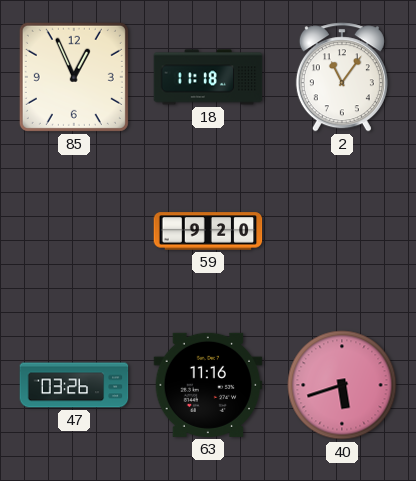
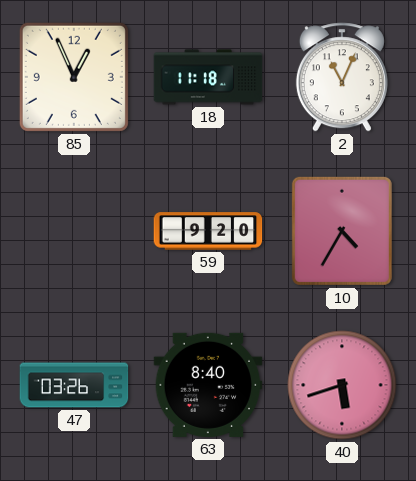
2: 11:06 -> 11:04 (342, 77)
10: none -> 4:35 (342, 231)
63: 11:16 -> 8:40 (208, 385)
